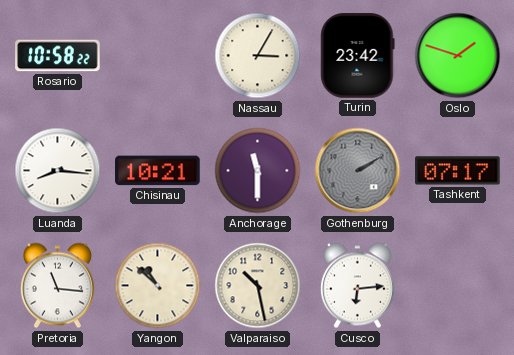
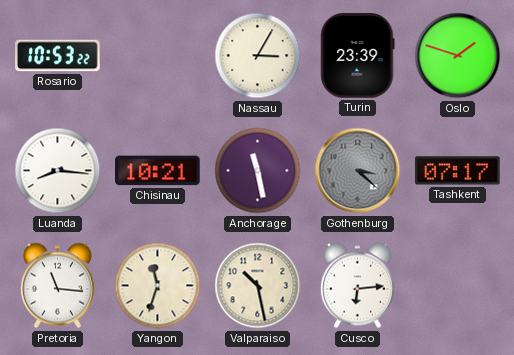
Rosario: 10:58 -> 10:53 (58, 56)
Turin: 23:42 -> 23:39 (358, 56)
Anchorage: 11:30 -> 11:28 (258, 171)
Gothenburg: 2:10 -> 3:22 (358, 171)
Yangon: 10:52 -> 11:33 (158, 286)
